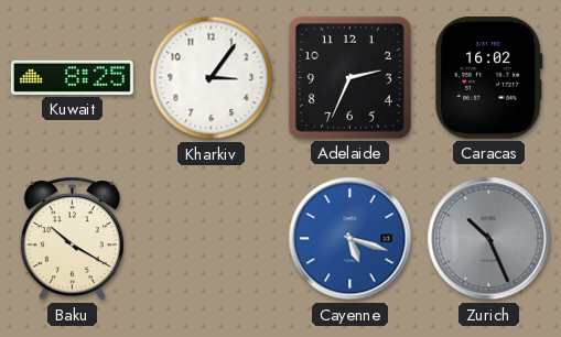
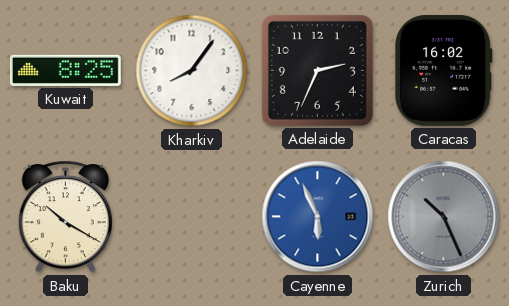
Kharkiv: 3:06 -> 8:06 (192, 71)
Cayenne: 5:18 -> 5:56 (318, 217)
